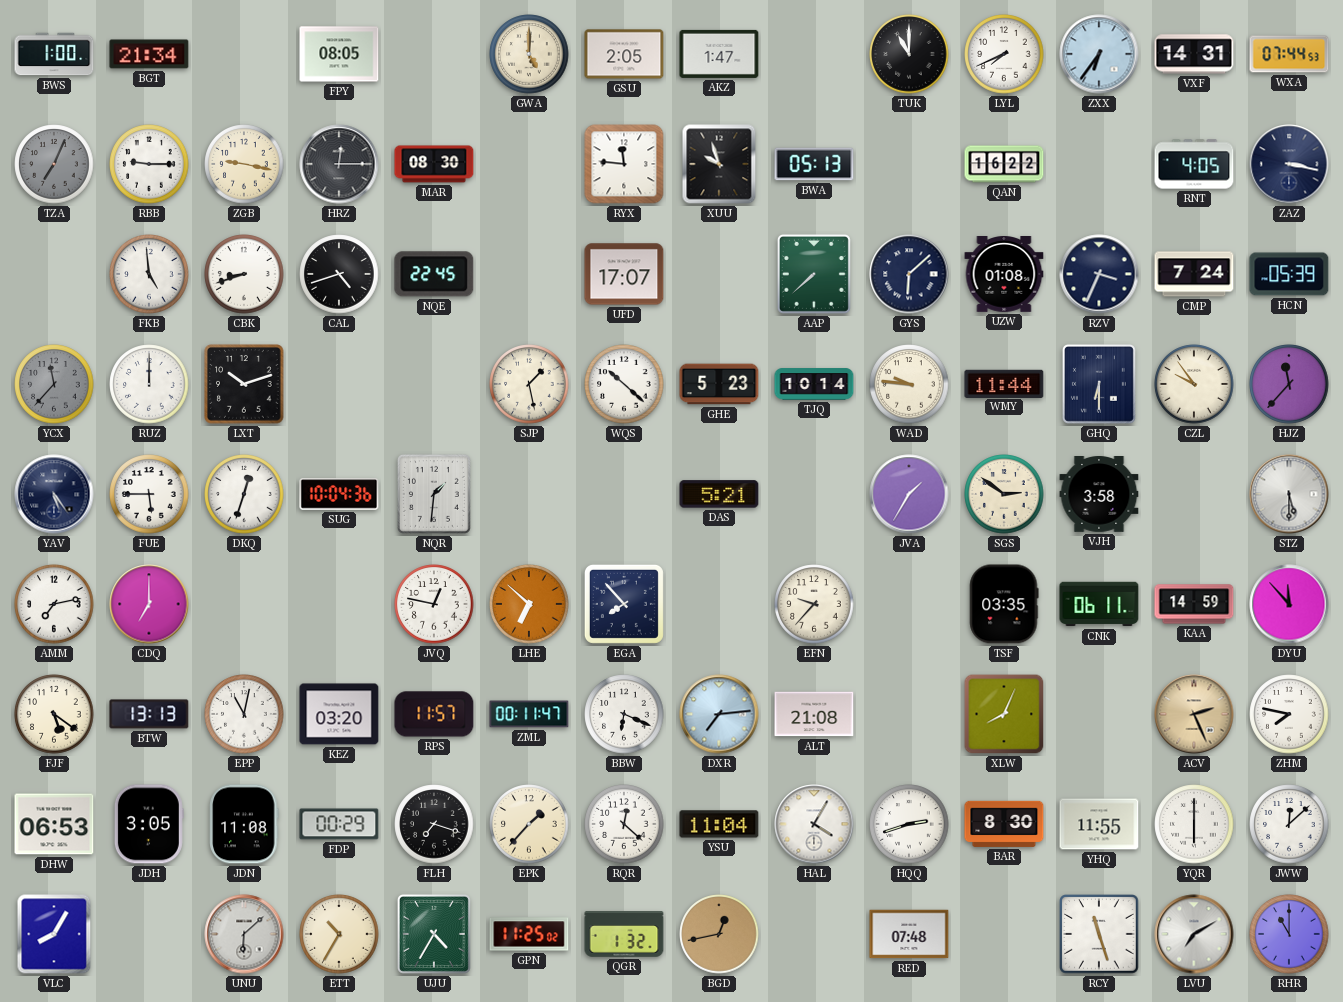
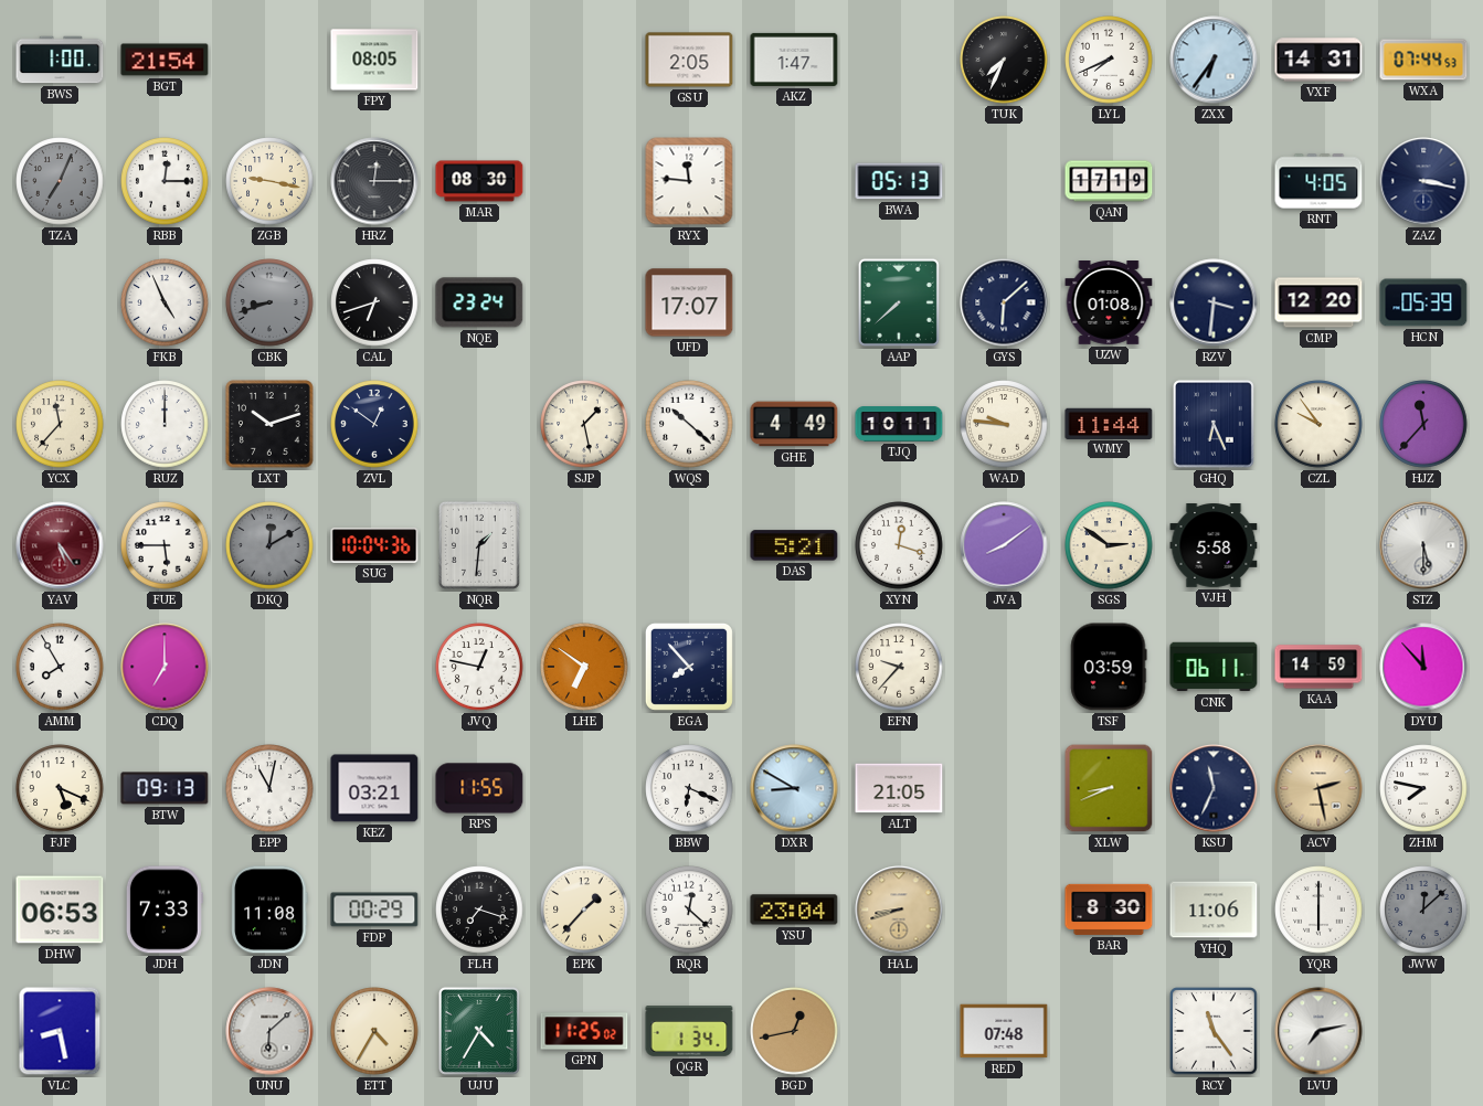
BGT: 21:34 -> 21:54 (165, 60)
GWA: 5:00 -> none (529, 54)
TUK: 11:00 -> 7:34 (1004, 60)
RBB: 9:15 -> 12:15 (165, 181)
XUU: 9:57 -> none (719, 164)
QAN: 16:22 -> 17:19 (1109, 181)
FKB: 4:59 -> 4:56 (165, 302)
CBK dial: white -> grey (269, 302)
CAL: 4:42 -> 6:42 (374, 302)
NQE: 22:45 -> 23:24 (479, 302)
RZV: 3:34 -> 3:31 (1214, 302)
CMP: 7:24 -> 12:20 (1318, 302)
YCX dial: grey -> cream (60, 424)
ZVL: none -> 12:51 (374, 424)
GHE: 5:23 -> 4:49 (794, 424)
TJQ: 10:14 -> 10:11 (899, 424)
GHQ: 6:30 -> 6:26 (1214, 424)
YAV dial: navy -> burgundy (60, 545)
DKQ: 12:33 -> 12:10 (269, 545)
DKQ dial: white -> grey (269, 545)
XYN: none -> 12:18 (899, 545)
JVA: 1:35 -> 8:09 (1004, 545)
VJH: 3:58 -> 5:58 (1214, 546)
AMM: 7:13 -> 7:55 (60, 667)
LHE: 6:52 -> 6:51 (584, 667)
TSF: 03:35 -> 03:59 (1109, 667)
FJF: 5:21 -> 5:19 (60, 788)
BTW: 13:13 -> 09:13 (165, 788)
KEZ: 03:20 -> 03:21 (374, 788)
RPS: 11:57 -> 11:55 (479, 788)
ZML: 00:11 -> none (529, 714)
DXR: 7:14 -> 8:50 (794, 788)
ALT: 21:08 -> 21:05 (899, 788)
XLW: 8:04 -> 8:41 (1109, 788)
KSU: none -> 11:34 (1214, 788)
ACV: 2:26 -> 2:28 (1318, 788)
JDH: 3:05 -> 7:33 (165, 910)
YSU: 11:04 -> 23:04 (794, 910)
HAL: 4:05 -> 8:42 (899, 910)
HAL dial: white -> champagne (899, 910)
HQQ: 2:42 -> none (909, 824)
YHQ: 11:55 -> 11:06 (1214, 910)
JWW dial: white -> grey (1423, 910)
VLC: 8:05 -> 8:28 (60, 1031)
ETT: 10:35 -> 4:35 (374, 1031)
QGR: 1:32 -> 1:34 (689, 1031)
RCY: 11:27 -> 11:24 (1214, 1031)
LVU: 7:10 -> 7:13 (1318, 1031)
RHR: 11:00 -> none (1289, 934)
